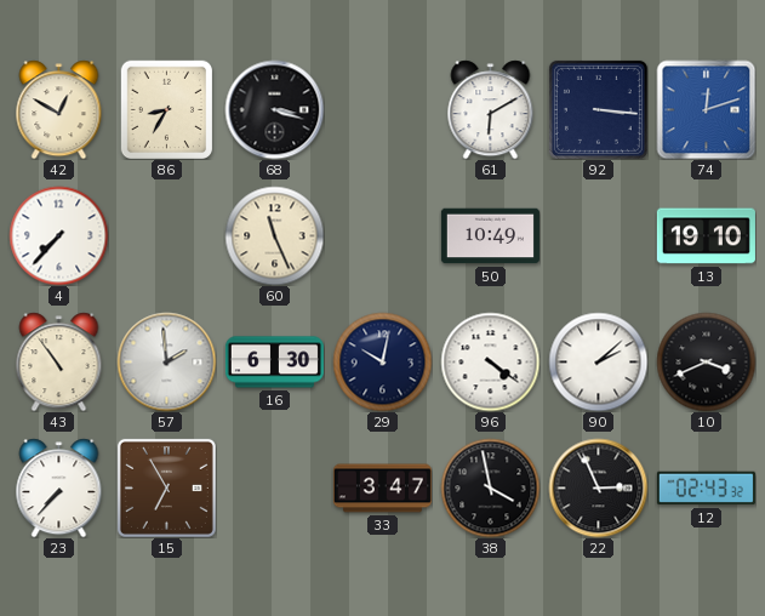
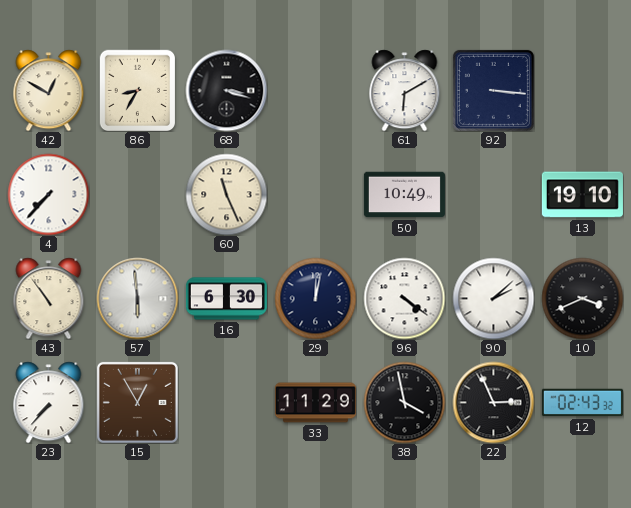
74: 12:12 -> none (706, 109)
57: 1:59 -> 5:59 (137, 298)
29: 10:02 -> 12:02 (315, 298)
15: 6:55 -> 12:55 (137, 402)
33: 3:47 -> 11:29 (315, 403)
